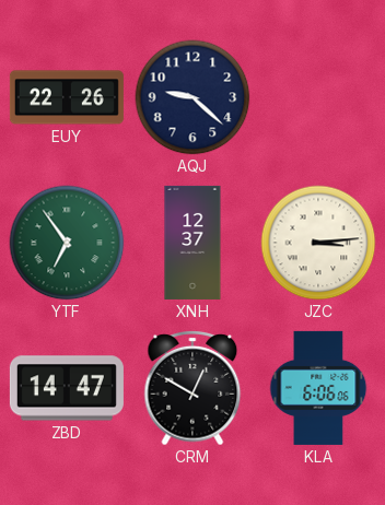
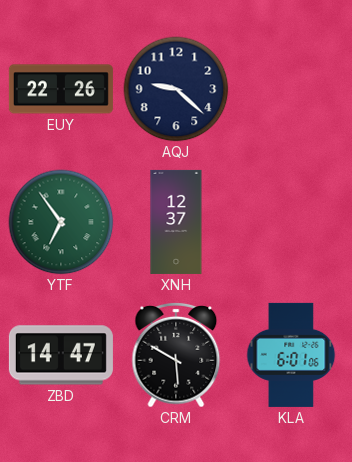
JZC: 3:14 -> none (318, 243)
CRM: 12:50 -> 5:50 (176, 355)
KLA: 6:06 -> 6:01 (291, 355)
